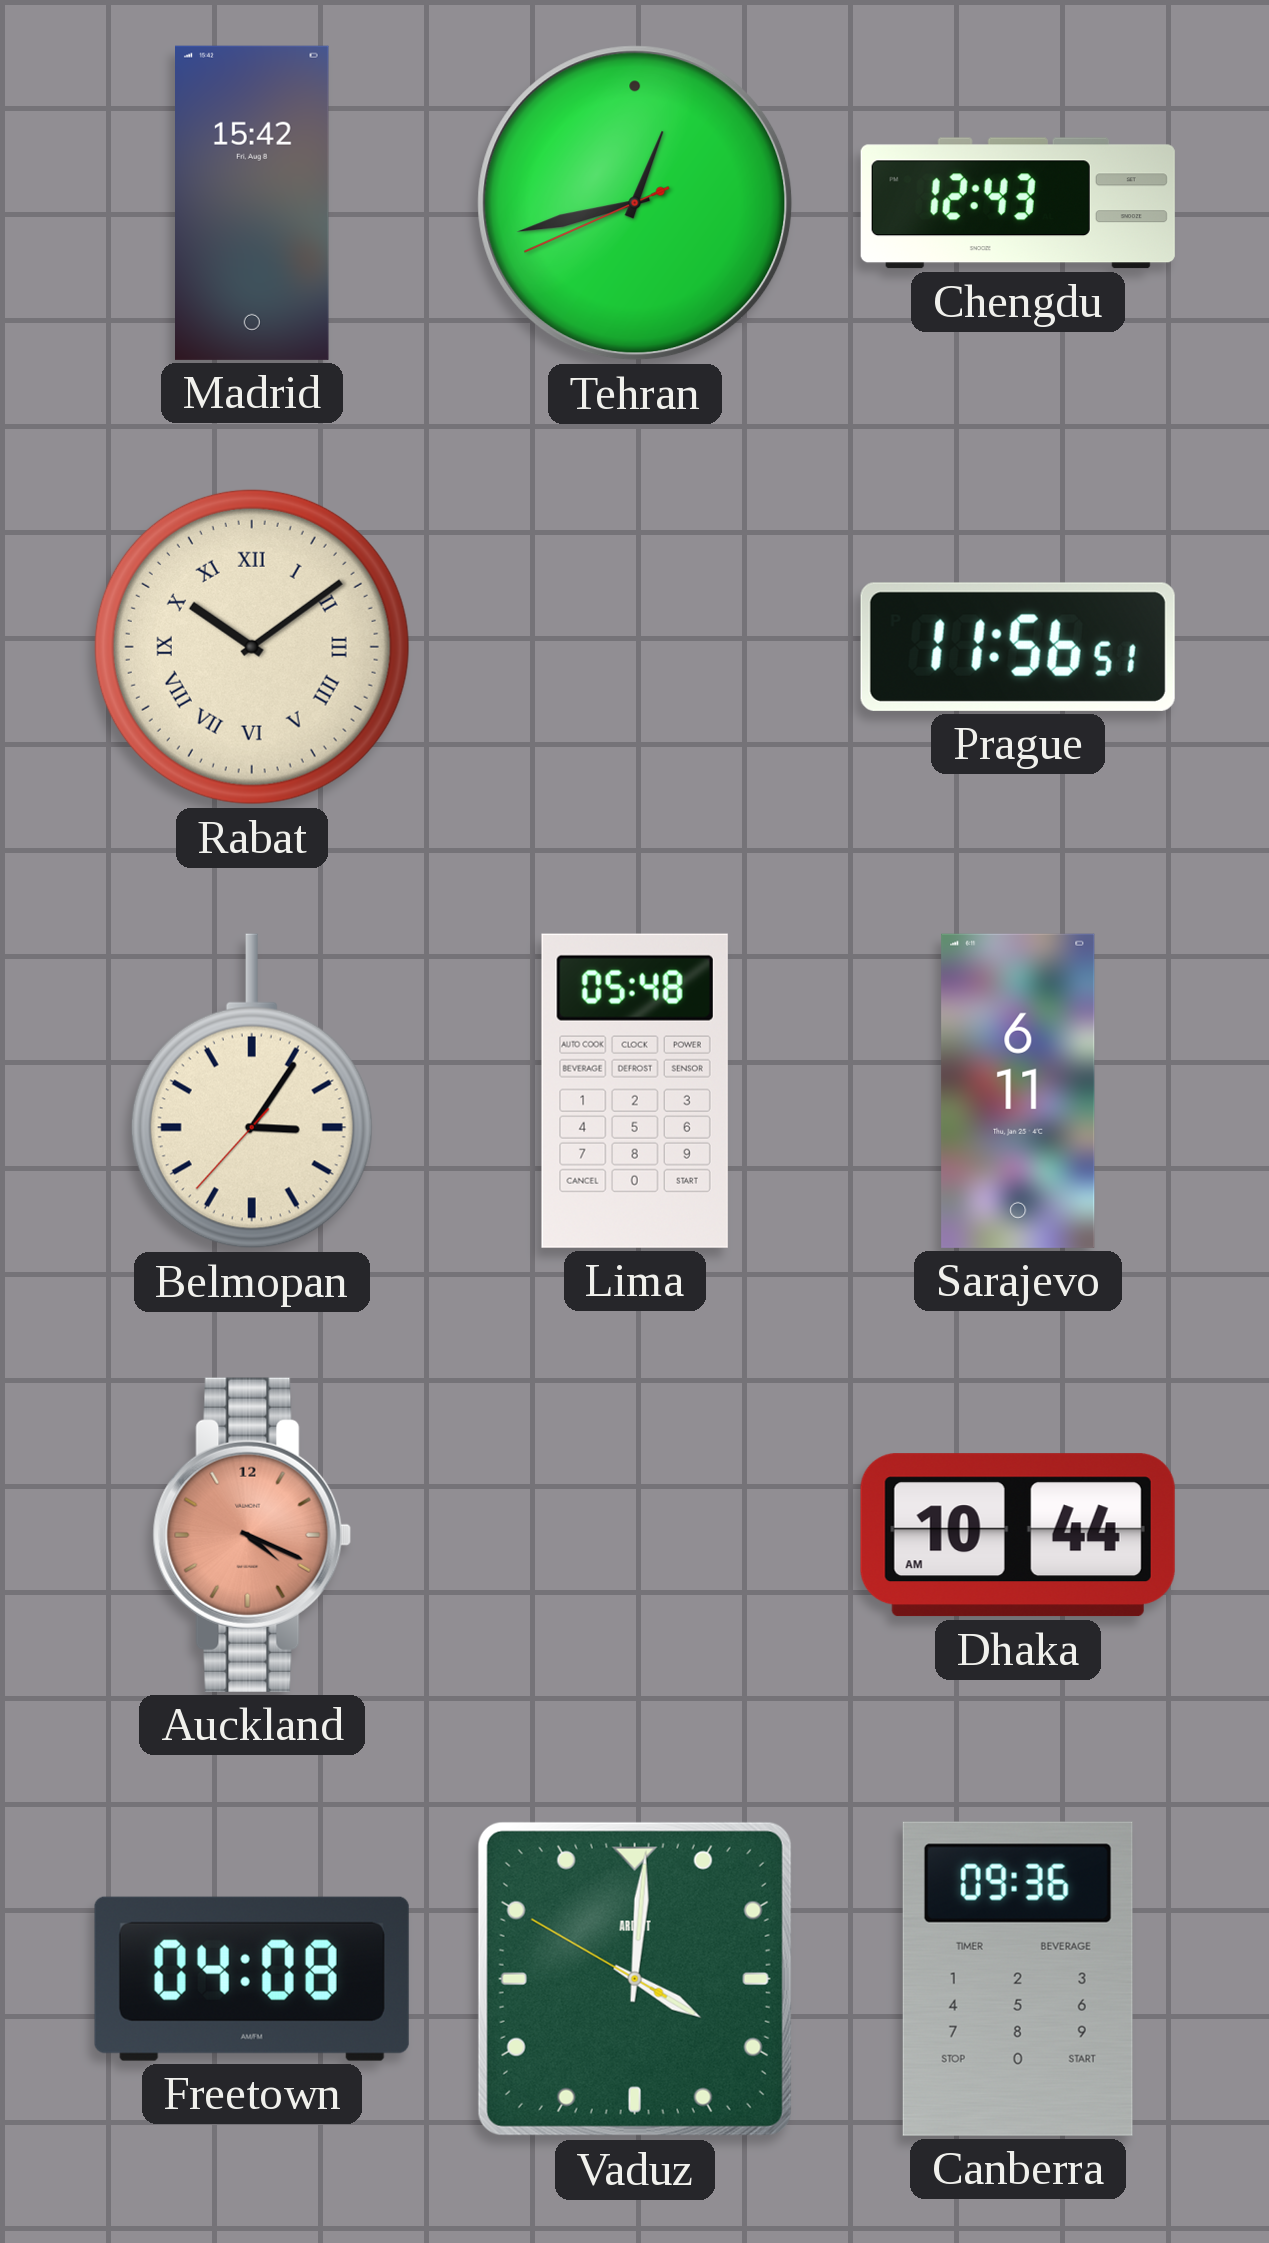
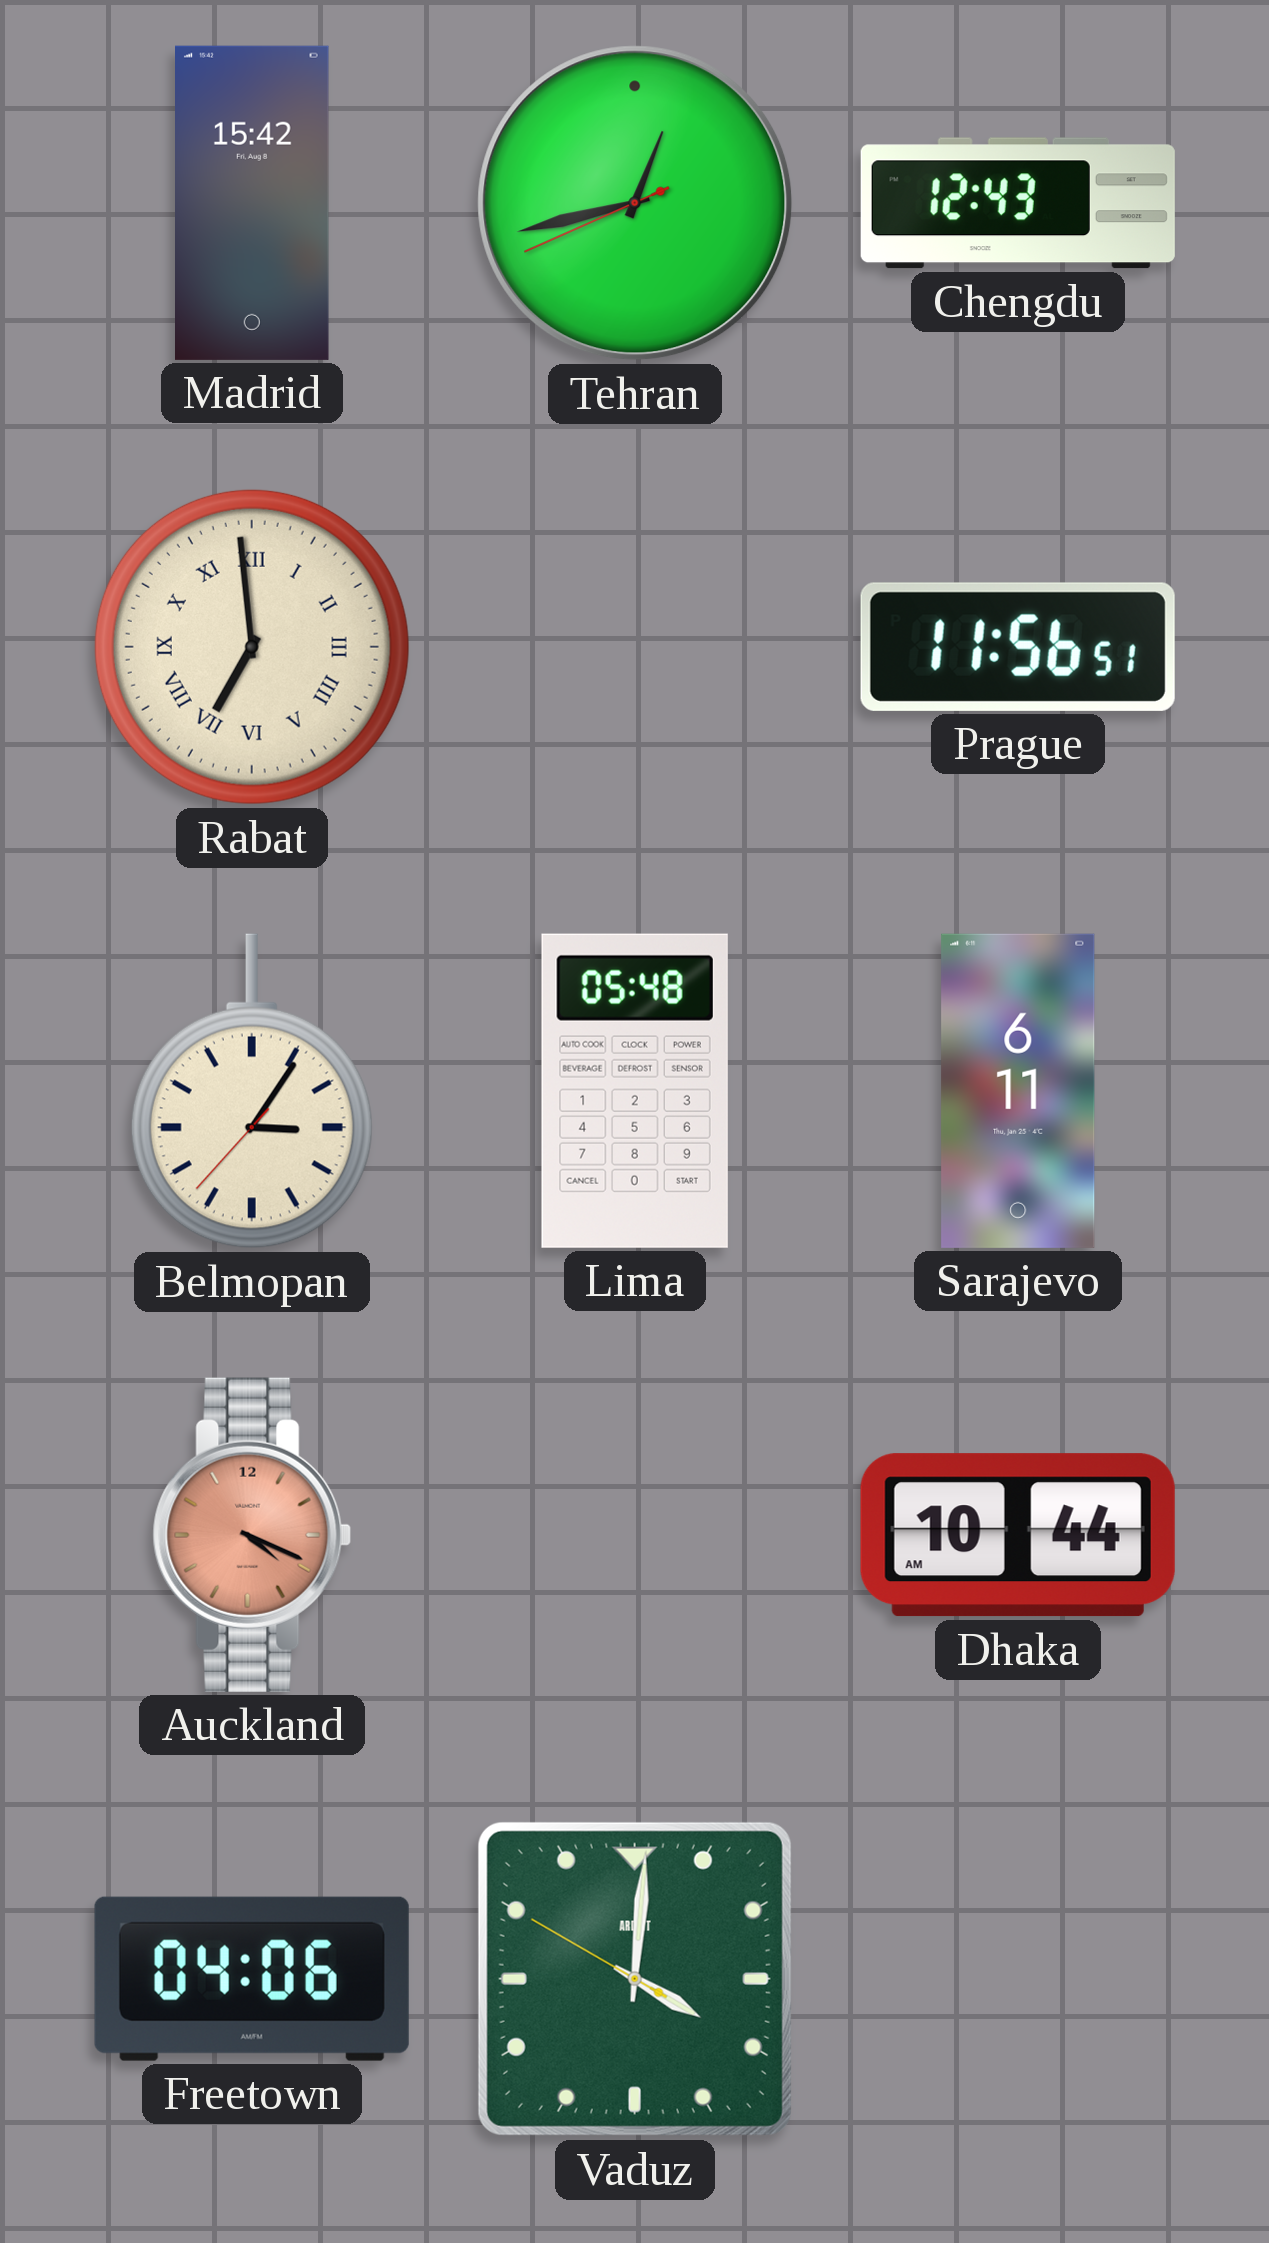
Rabat: 10:09 -> 6:59 (252, 647)
Freetown: 04:08 -> 04:06 (252, 1979)
Canberra: 09:36 -> none (1018, 1979)
